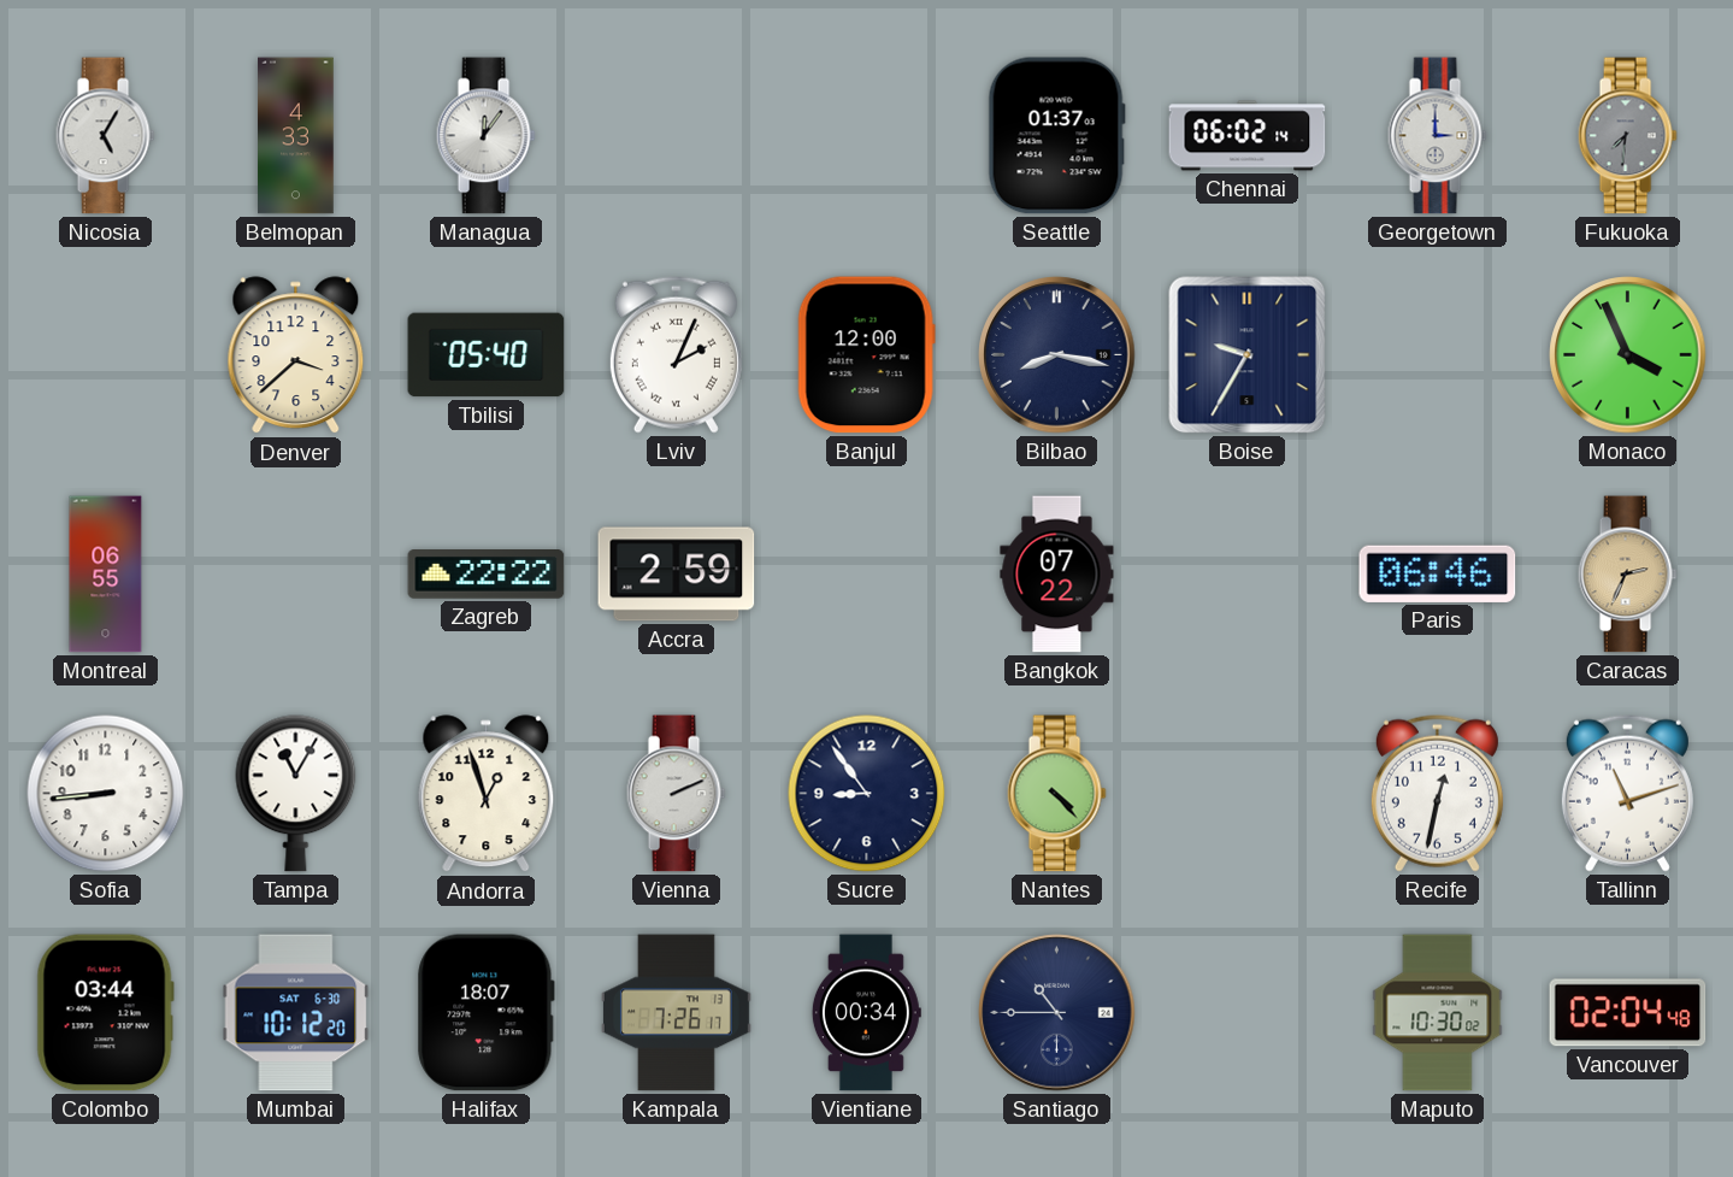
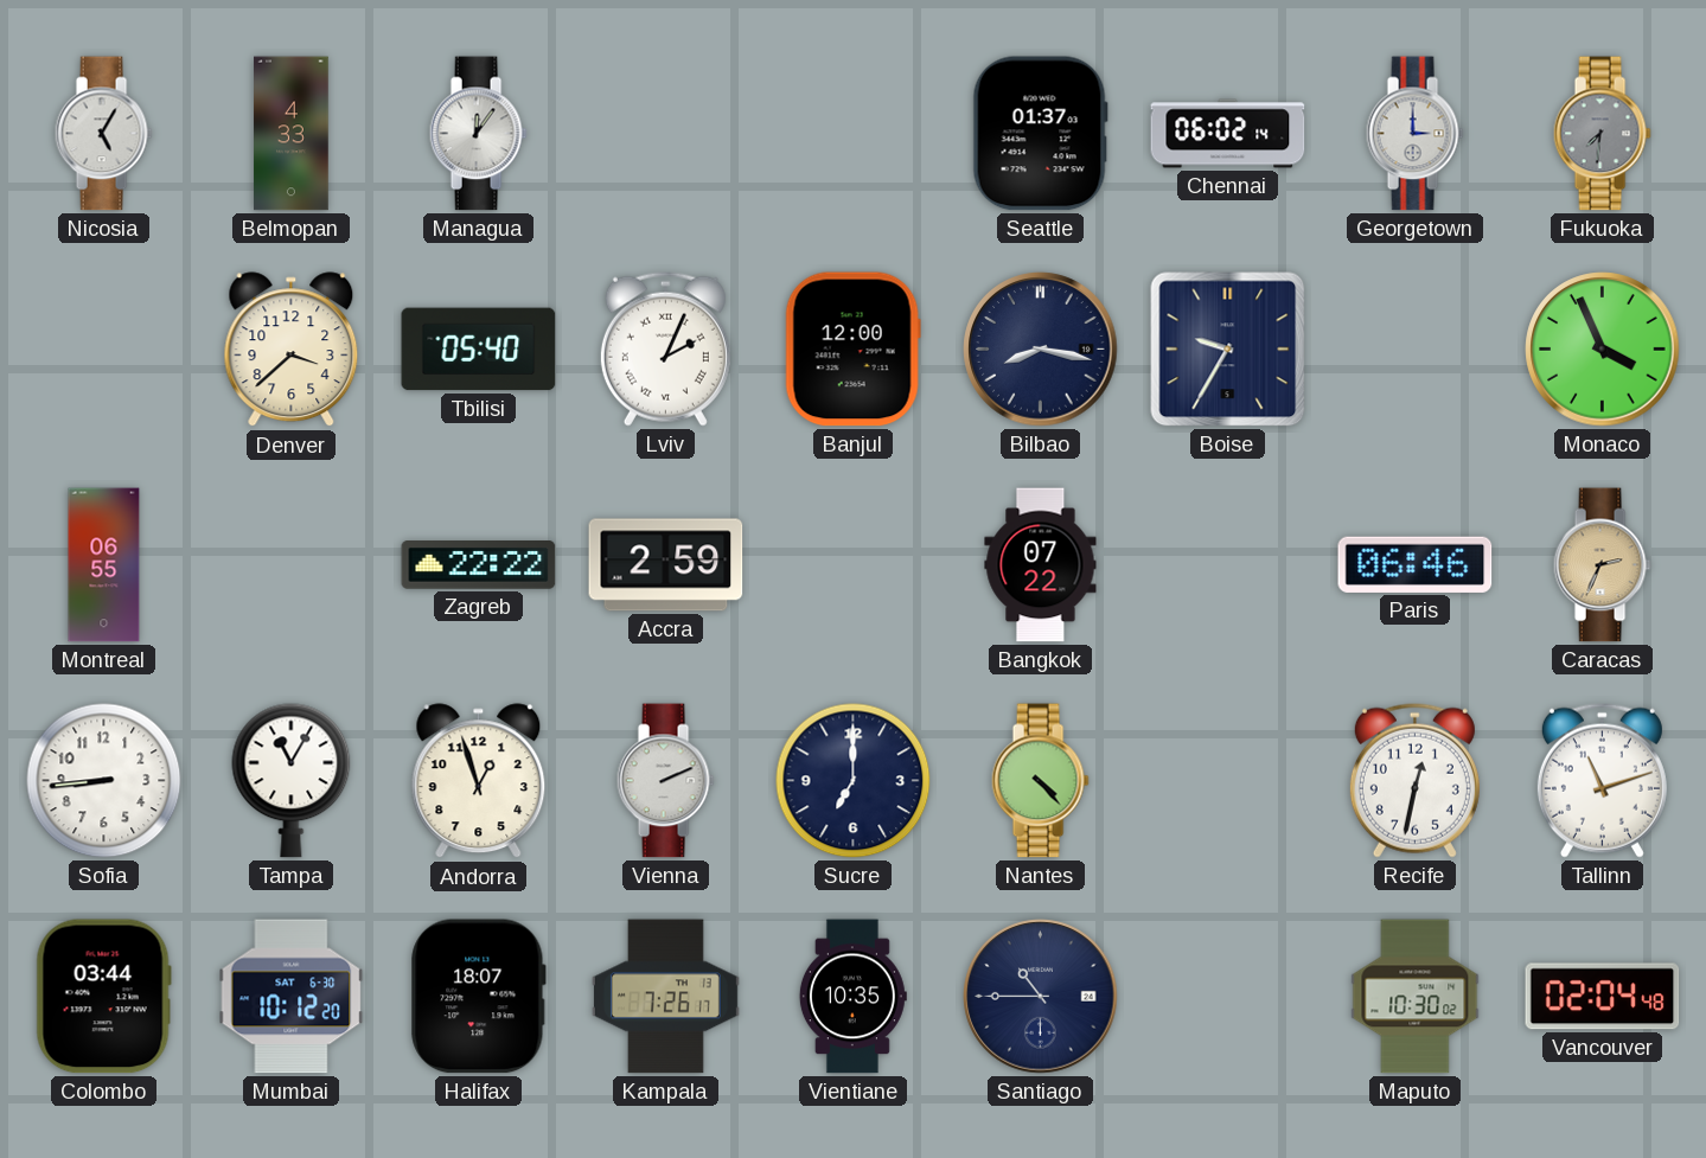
Sucre: 8:54 -> 7:00 (854, 781)
Vientiane: 00:34 -> 10:35 (852, 997)
